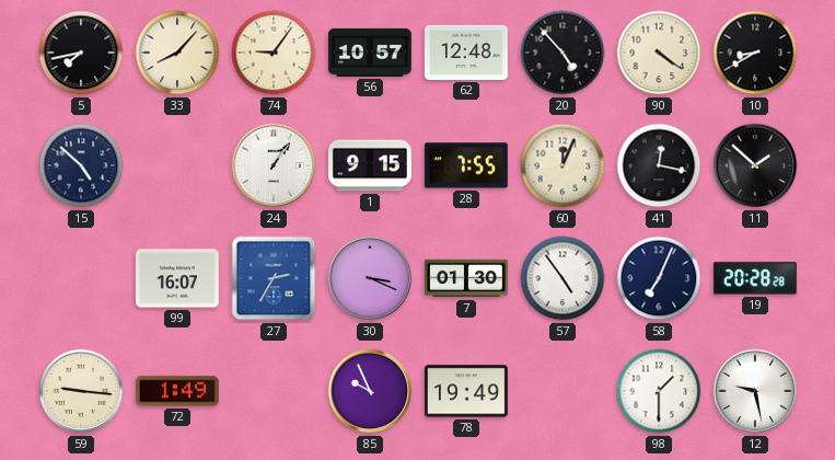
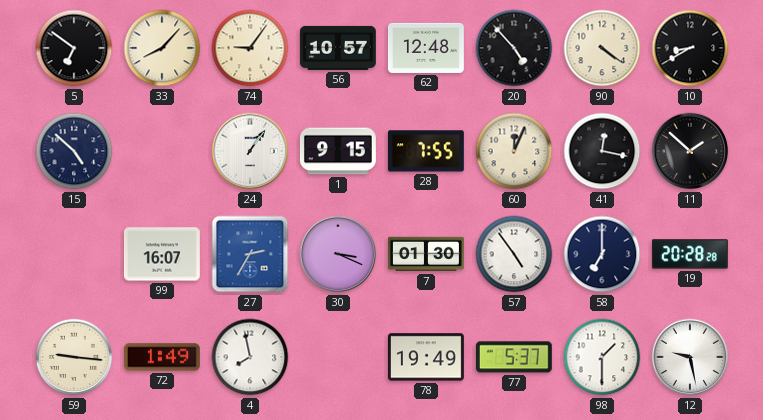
5: 7:43 -> 6:51 (74, 48)
58: 7:04 -> 7:00 (602, 254)
4: none -> 7:58 (250, 357)
85: 9:56 -> none (370, 391)
77: none -> 5:37 (514, 357)
